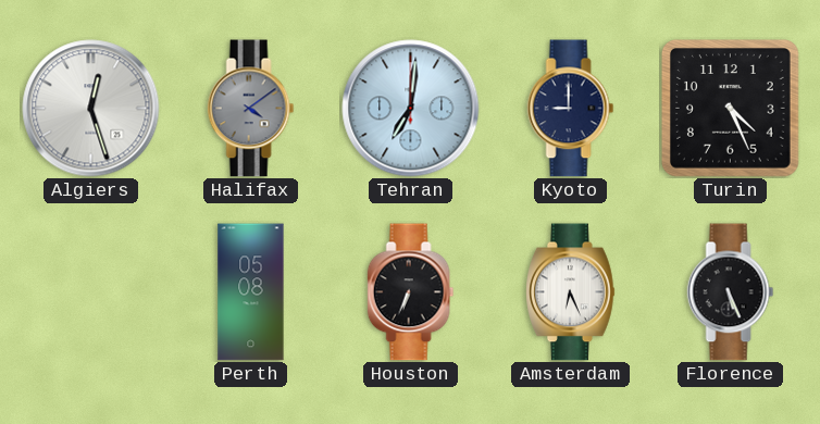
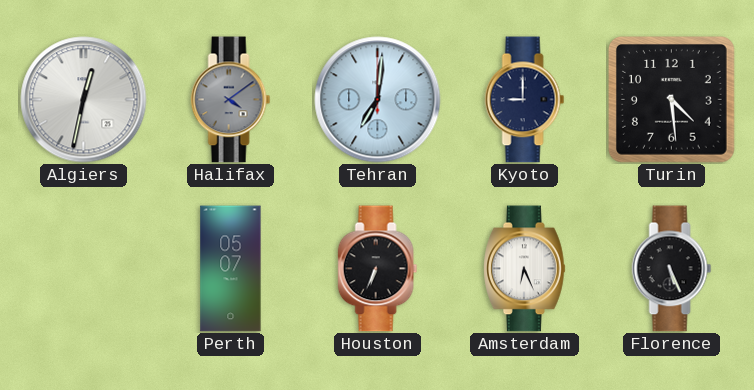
Algiers: 12:27 -> 12:32 (84, 100)
Turin: 4:26 -> 4:29 (672, 100)
Perth: 05:08 -> 05:07 (231, 269)
